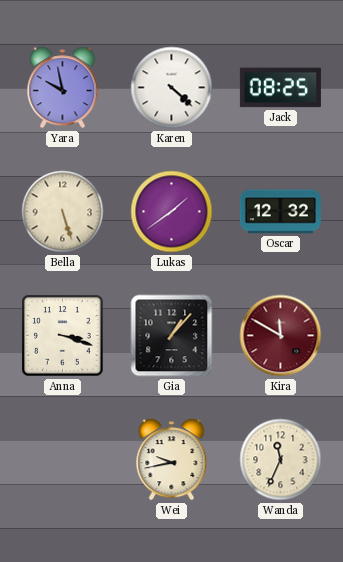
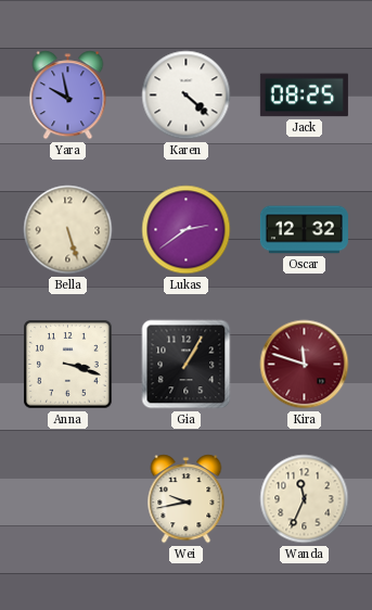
Lukas: 1:39 -> 2:39 (187, 230)
Gia: 1:07 -> 1:05 (187, 365)
Kira: 11:50 -> 11:48 (305, 365)
